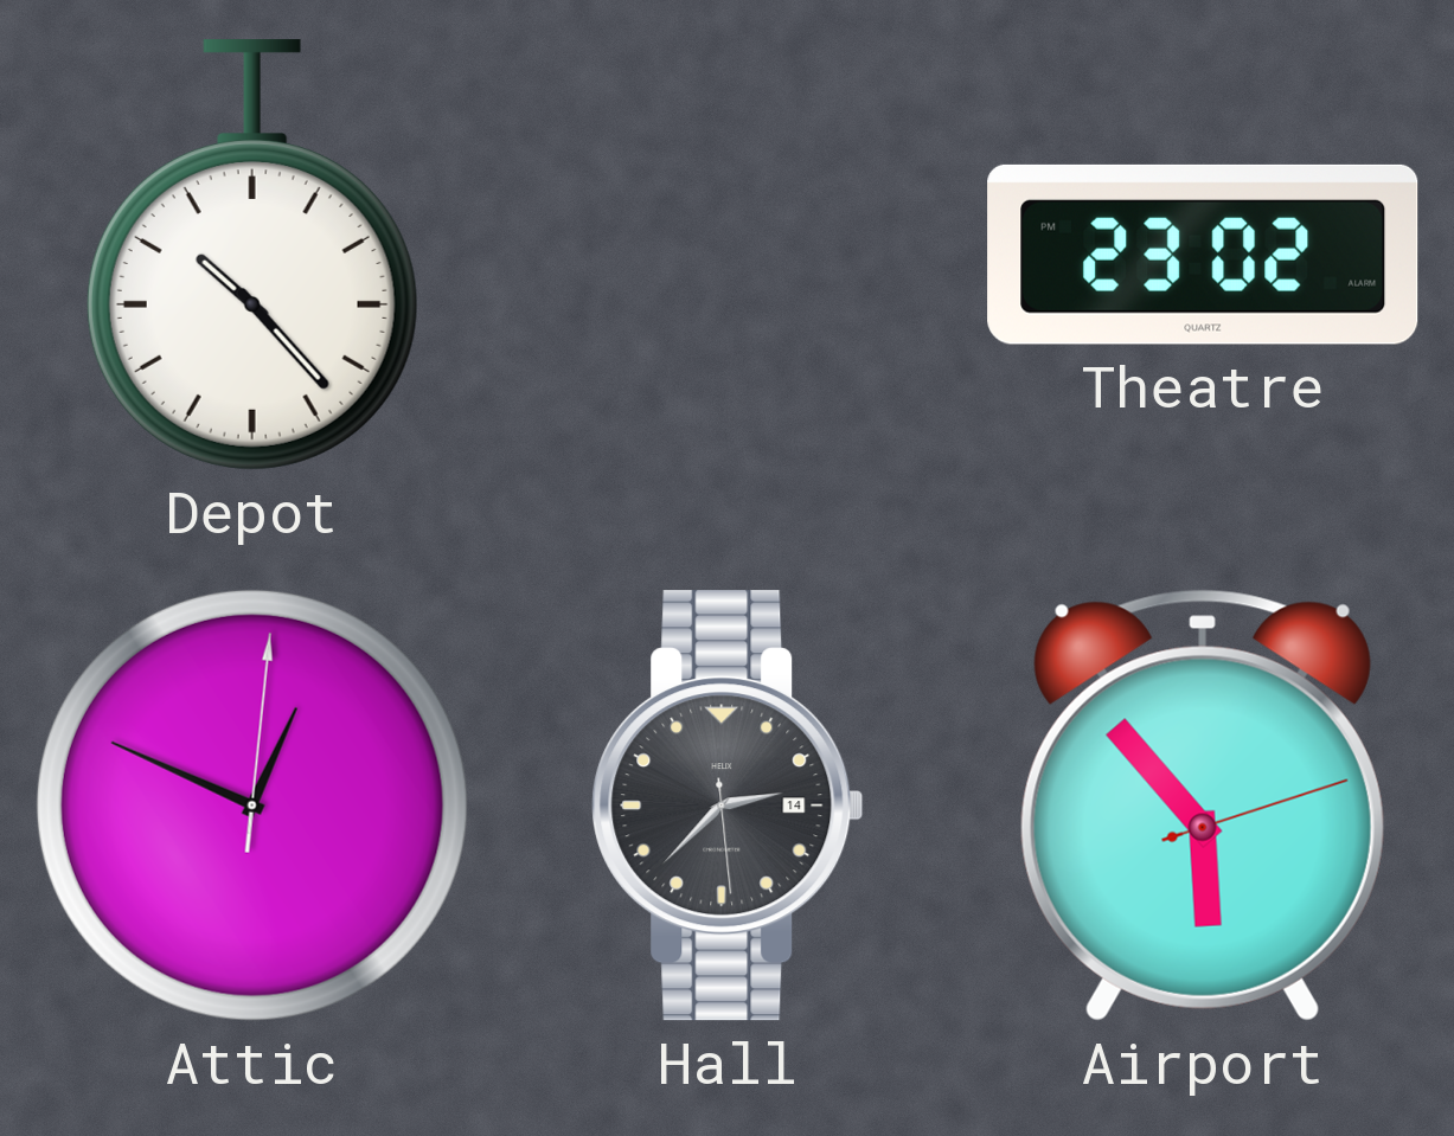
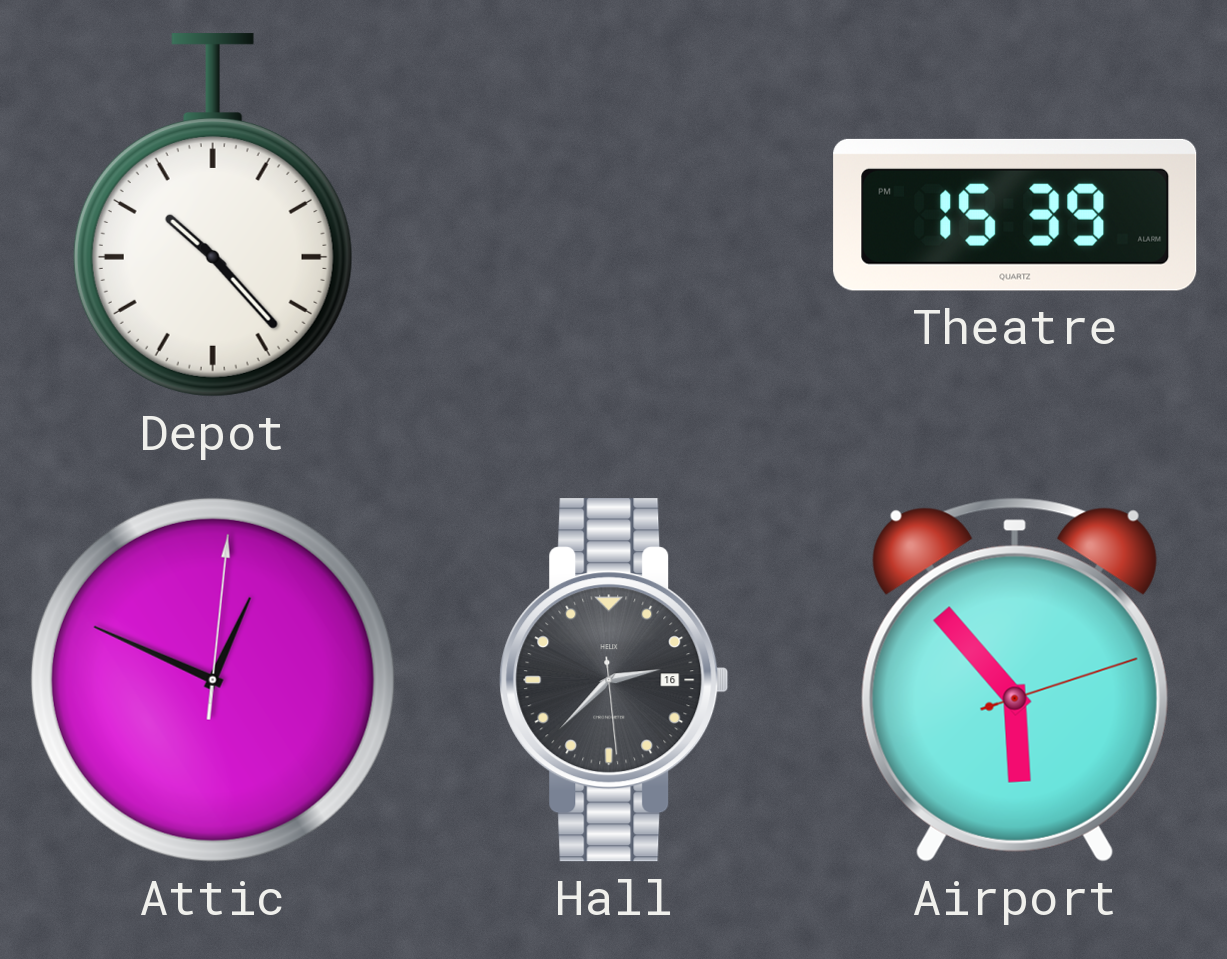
Theatre: 23:02 -> 15:39 (1015, 215)
Hall date: 14 -> 16 (614, 680)
